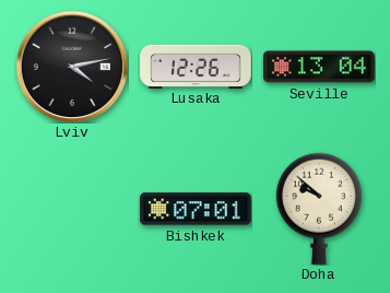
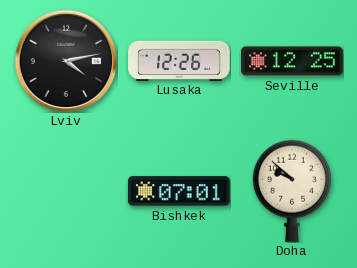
Seville: 13:04 -> 12:25 (292, 61)
